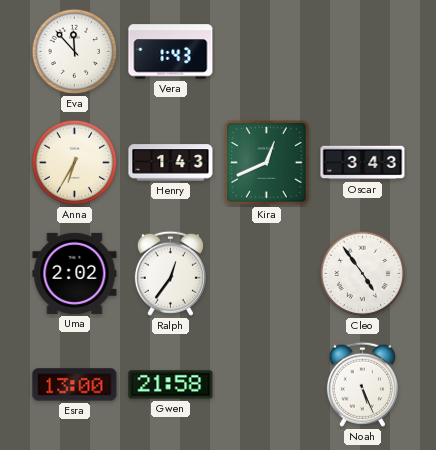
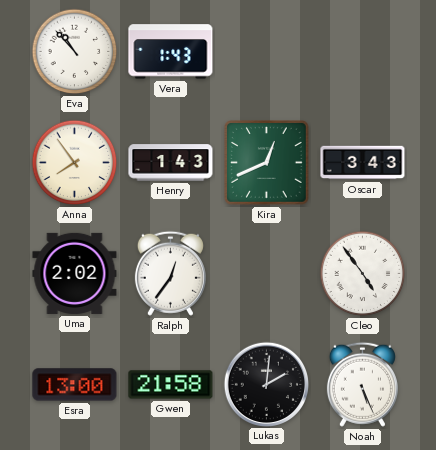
Eva: 11:53 -> 10:53 (75, 52)
Anna: 6:35 -> 7:54 (75, 163)
Lukas: none -> 2:01 (266, 384)
